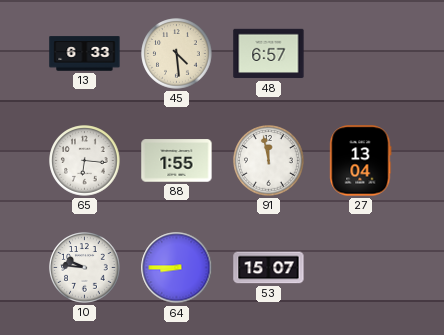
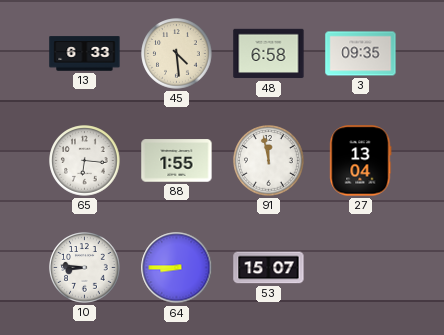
48: 6:57 -> 6:58 (269, 54)
3: none -> 09:35 (361, 54)
10: 9:46 -> 8:46 (85, 268)
